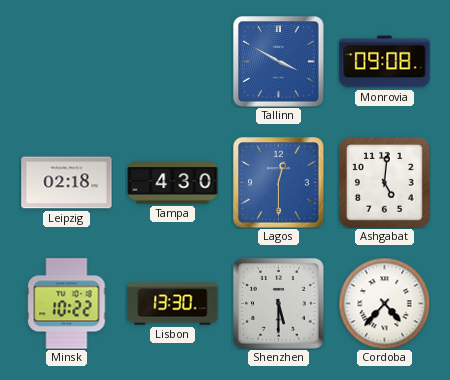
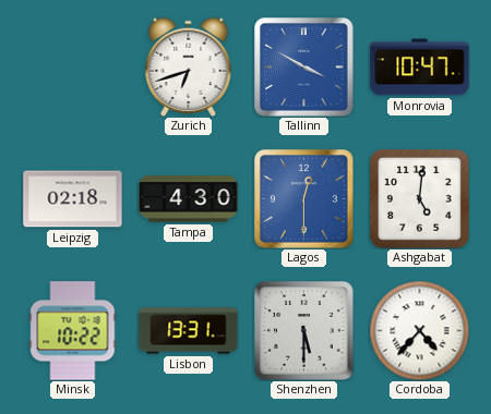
Zurich: none -> 6:42 (189, 66)
Monrovia: 09:08 -> 10:47 (420, 68)
Lisbon: 13:30 -> 13:31 (189, 331)
